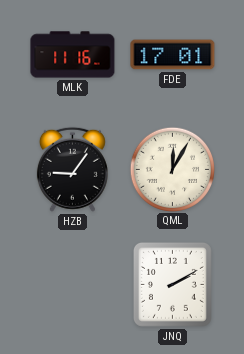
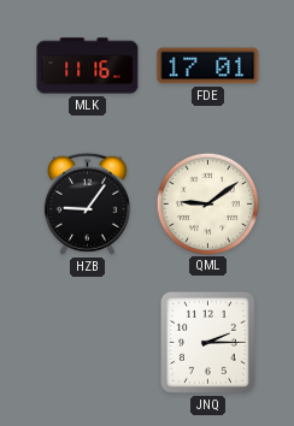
QML: 12:05 -> 9:09 (207, 203)
JNQ: 2:10 -> 2:15 (207, 342)
